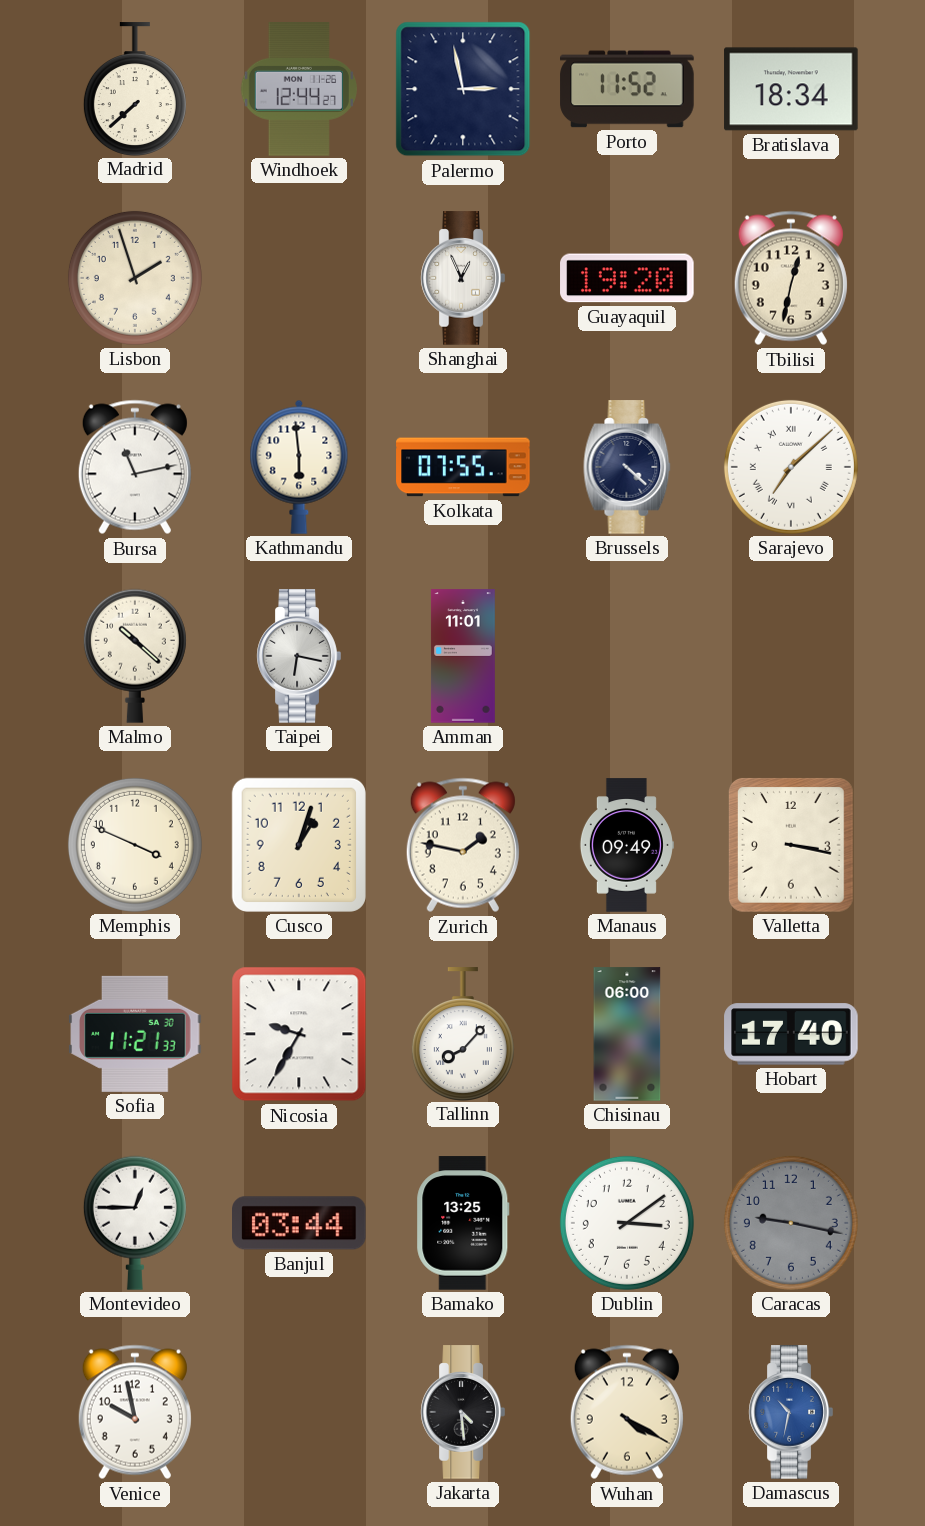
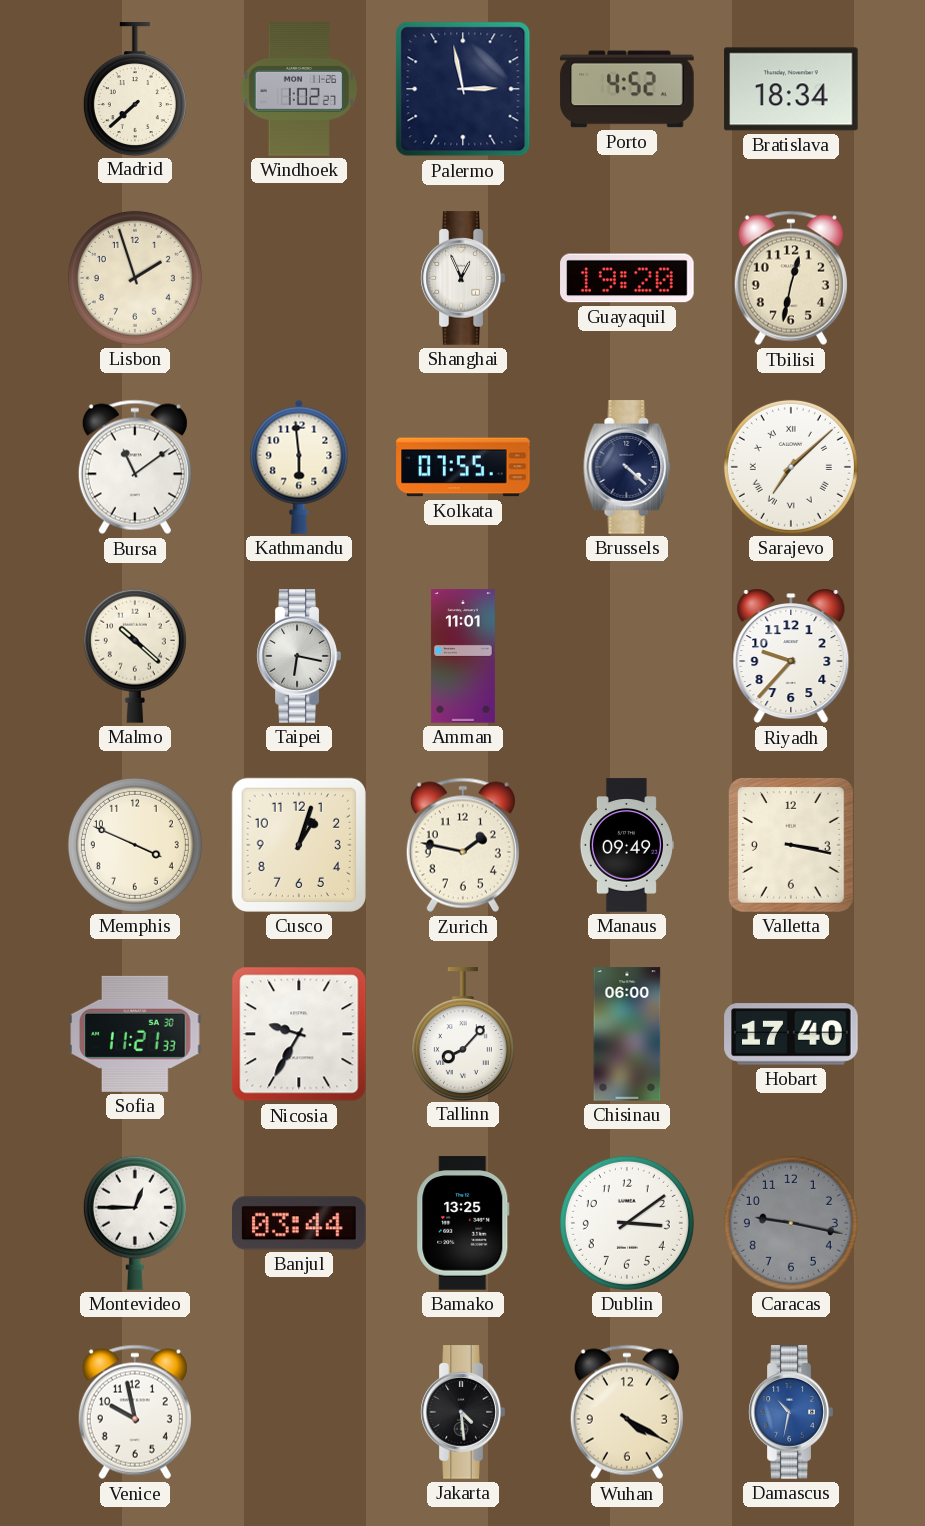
Windhoek: 12:44 -> 1:02 (299, 89)
Porto: 11:52 -> 4:52 (627, 89)
Bursa: 11:13 -> 11:09 (135, 467)
Riyadh: none -> 9:37 (791, 656)
